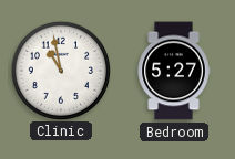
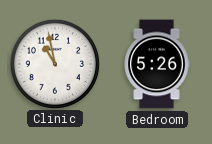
Bedroom: 5:27 -> 5:26 (157, 64)
